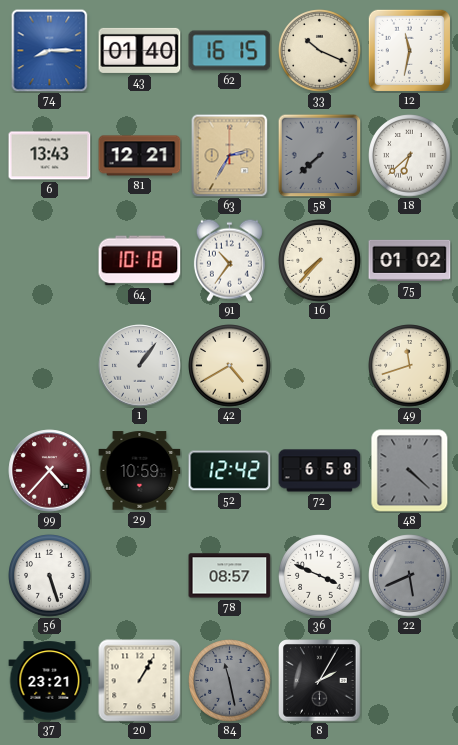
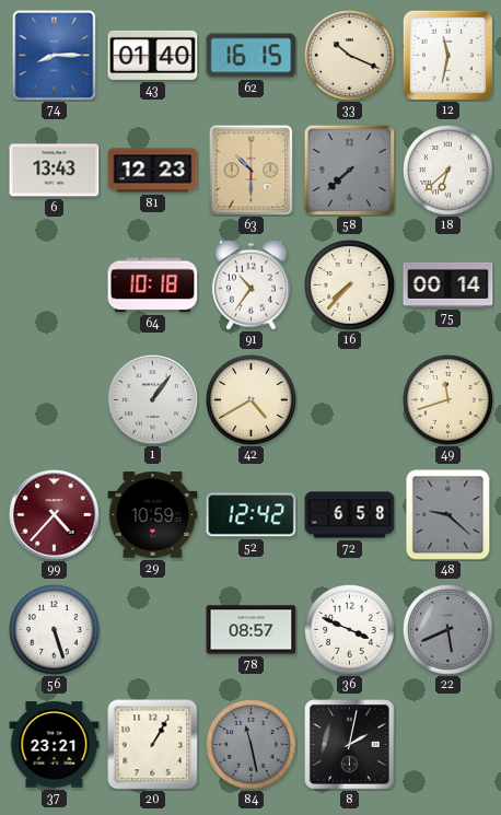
81: 12:21 -> 12:23 (153, 171)
63: 2:35 -> 10:30 (252, 170)
75: 01:02 -> 00:14 (448, 284)
48: 4:22 -> 9:22 (448, 515)
8: 2:05 -> 2:02 (350, 745)
